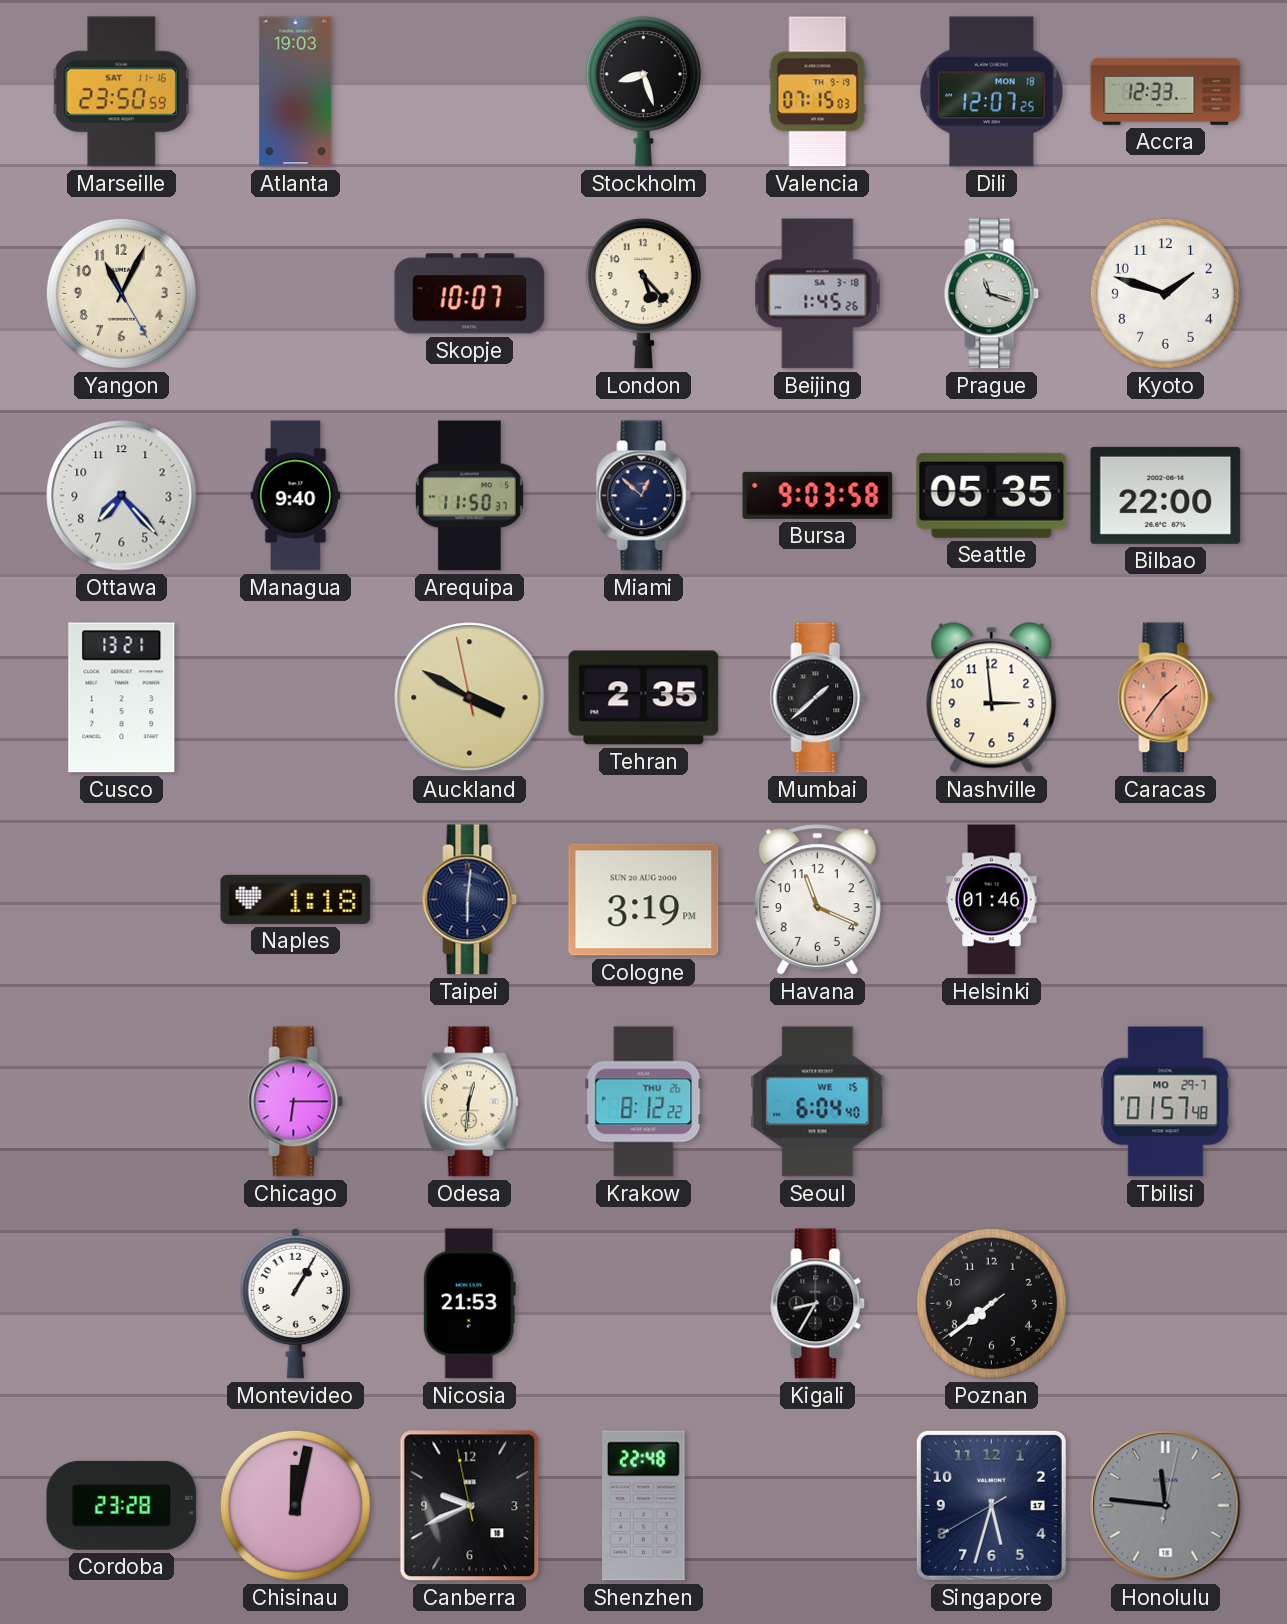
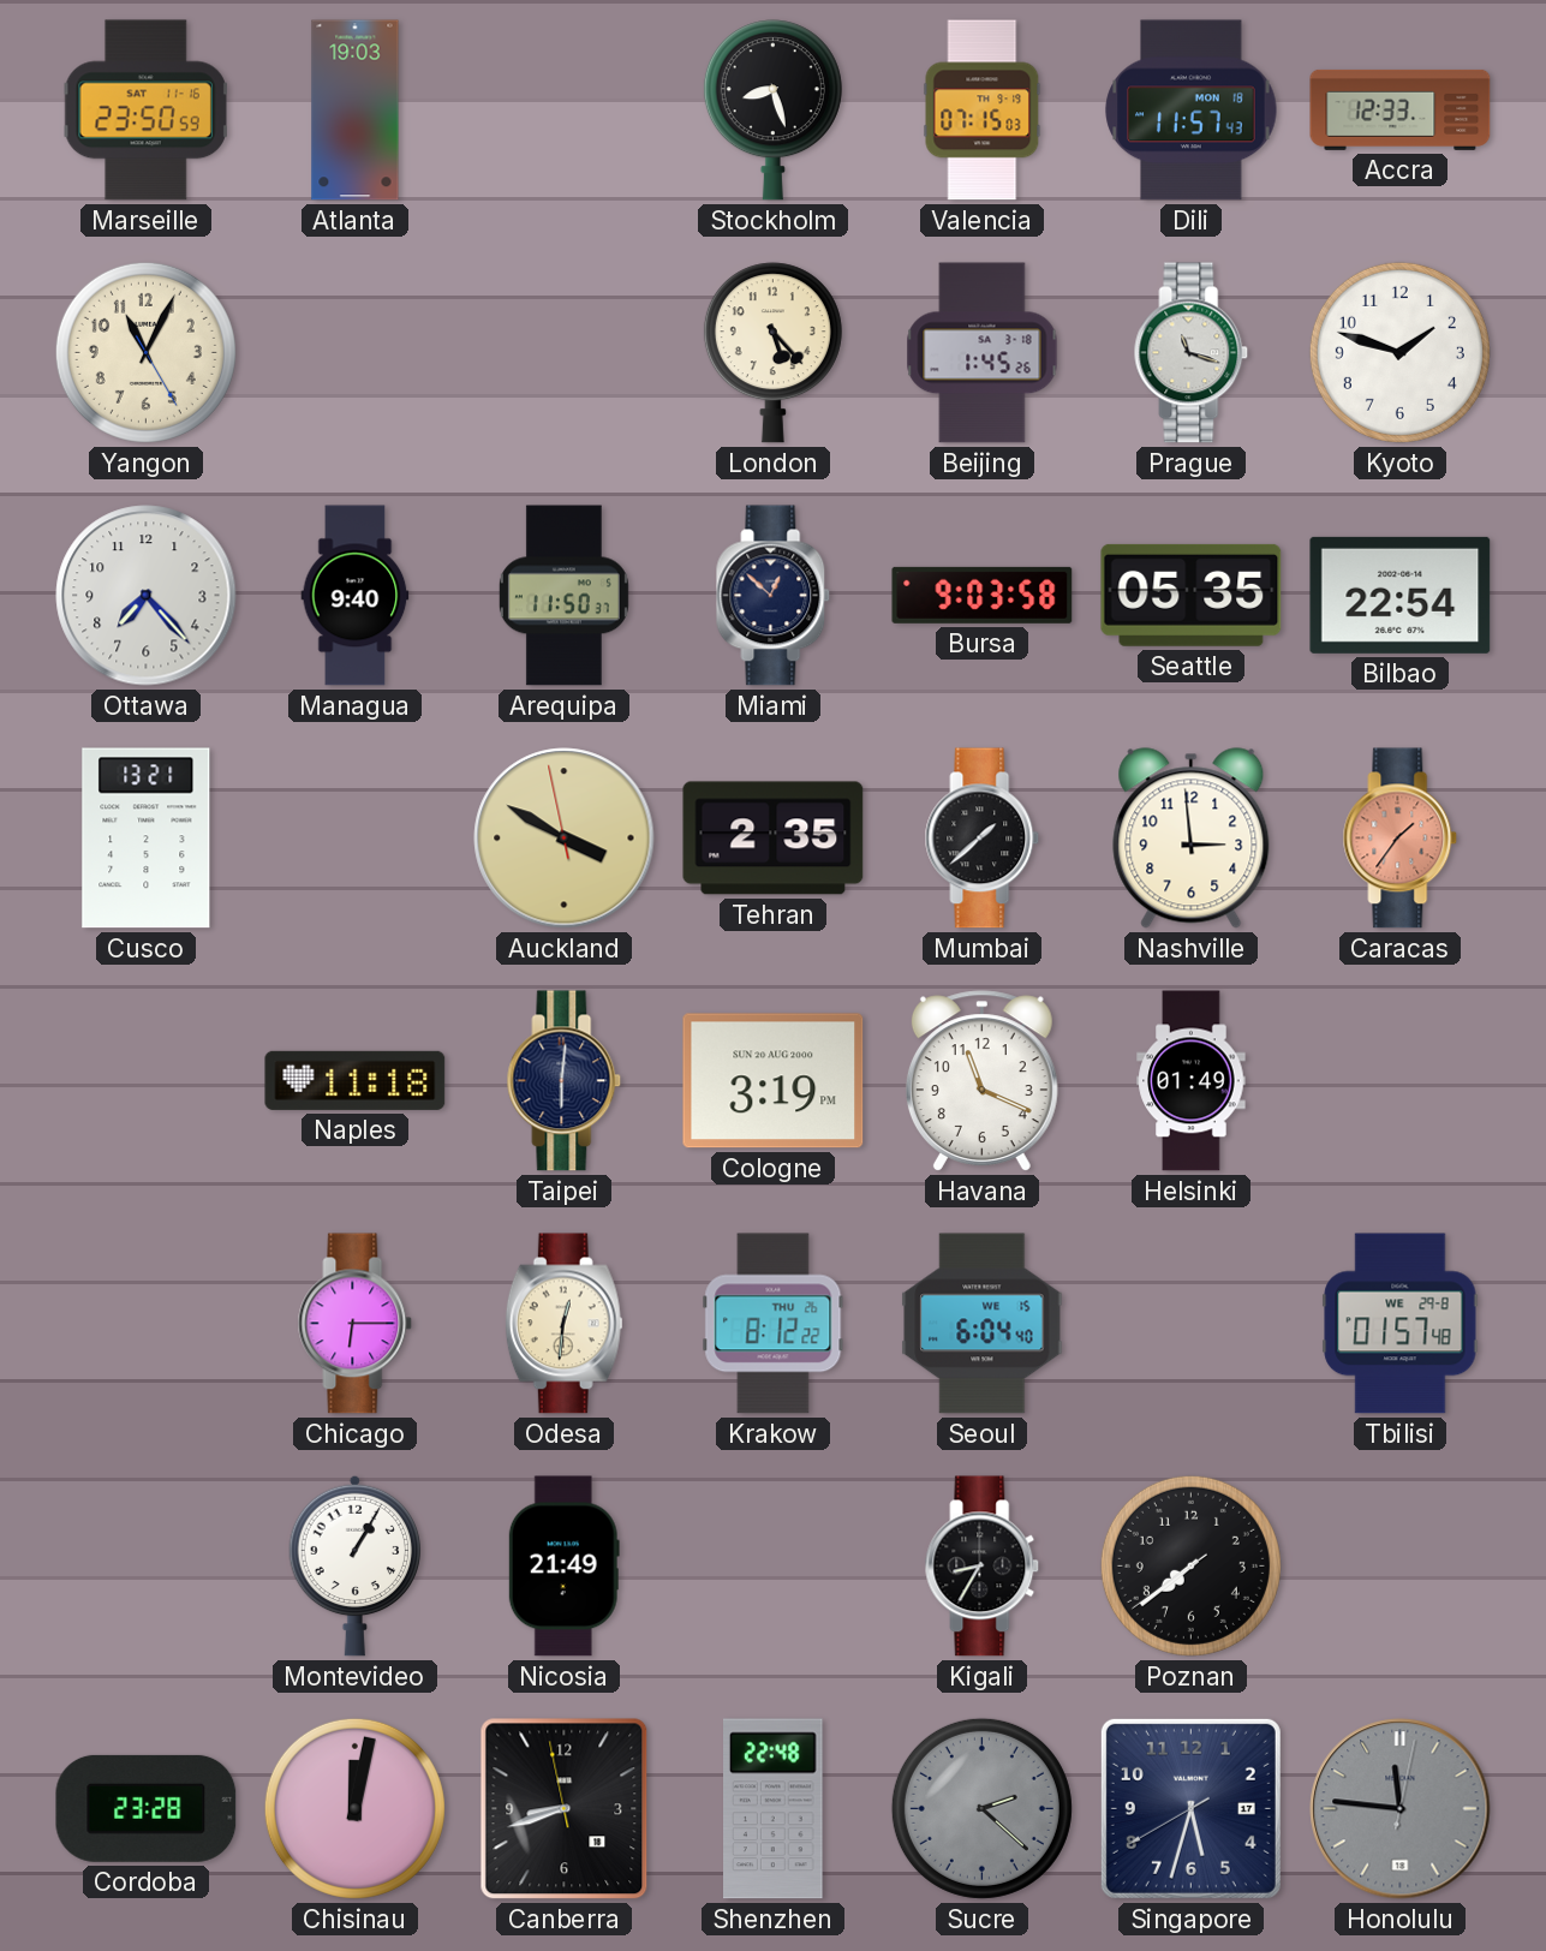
Dili: 12:07 -> 11:57 (1192, 111)
Skopje: 10:07 -> none (470, 294)
Bilbao: 22:00 -> 22:54 (1401, 595)
Naples: 1:18 -> 11:18 (356, 1080)
Helsinki: 01:46 -> 01:49 (1192, 1081)
Tbilisi date: MO 29-7 -> WE 29-8 (1401, 1324)
Nicosia: 21:53 -> 21:49 (563, 1567)
Canberra: 9:40 -> 8:41 (565, 1809)
Sucre: none -> 2:22 (981, 1808)
